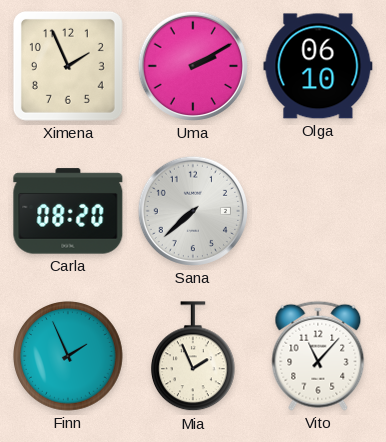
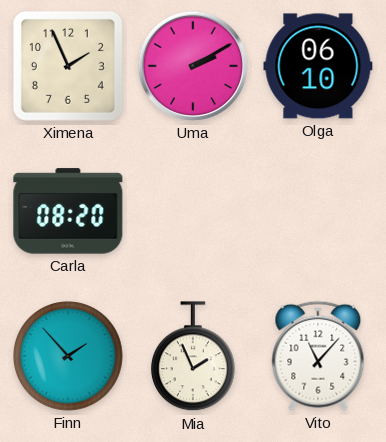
Sana: 7:38 -> none (193, 211)
Finn: 1:56 -> 1:53 (69, 357)
